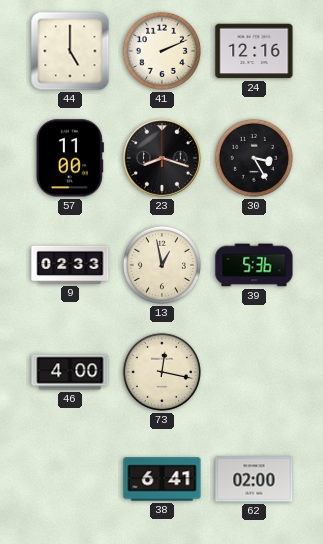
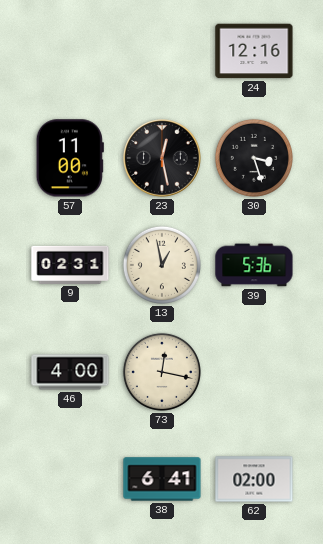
44: 5:00 -> none (70, 51)
41: 2:11 -> none (162, 51)
23: 8:18 -> 12:28 (163, 159)
30: 3:25 -> 3:27 (254, 158)
9: 02:33 -> 02:31 (70, 265)
